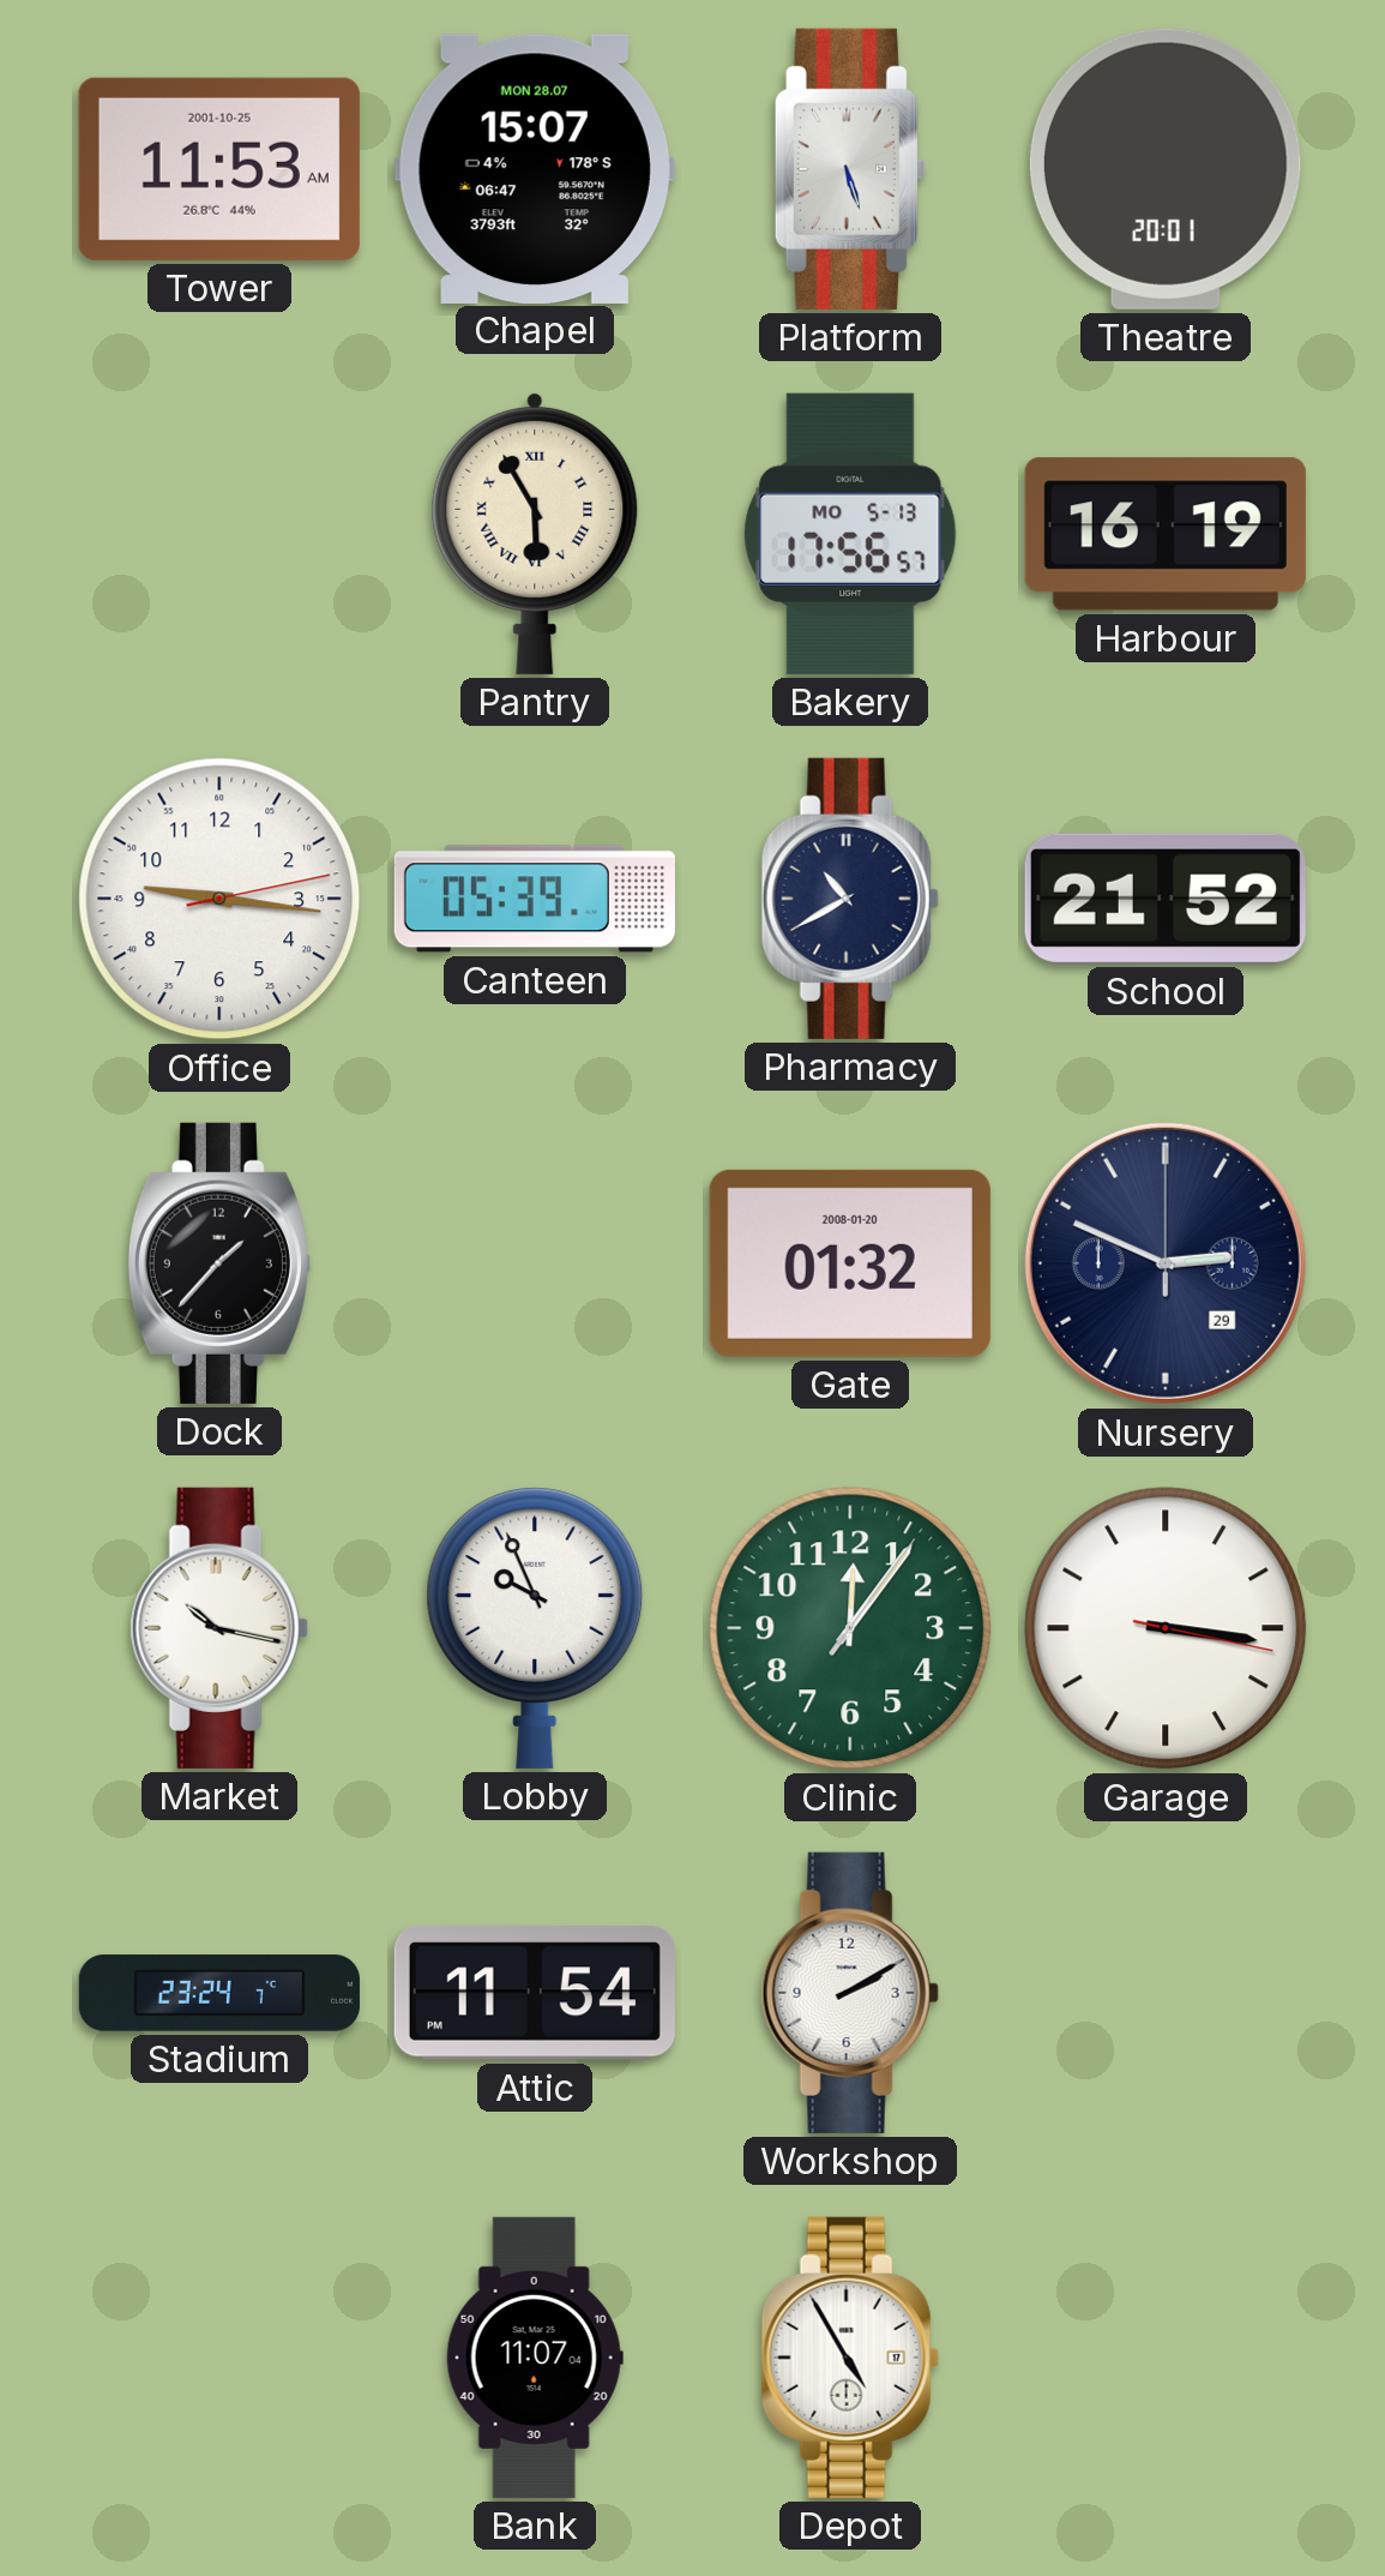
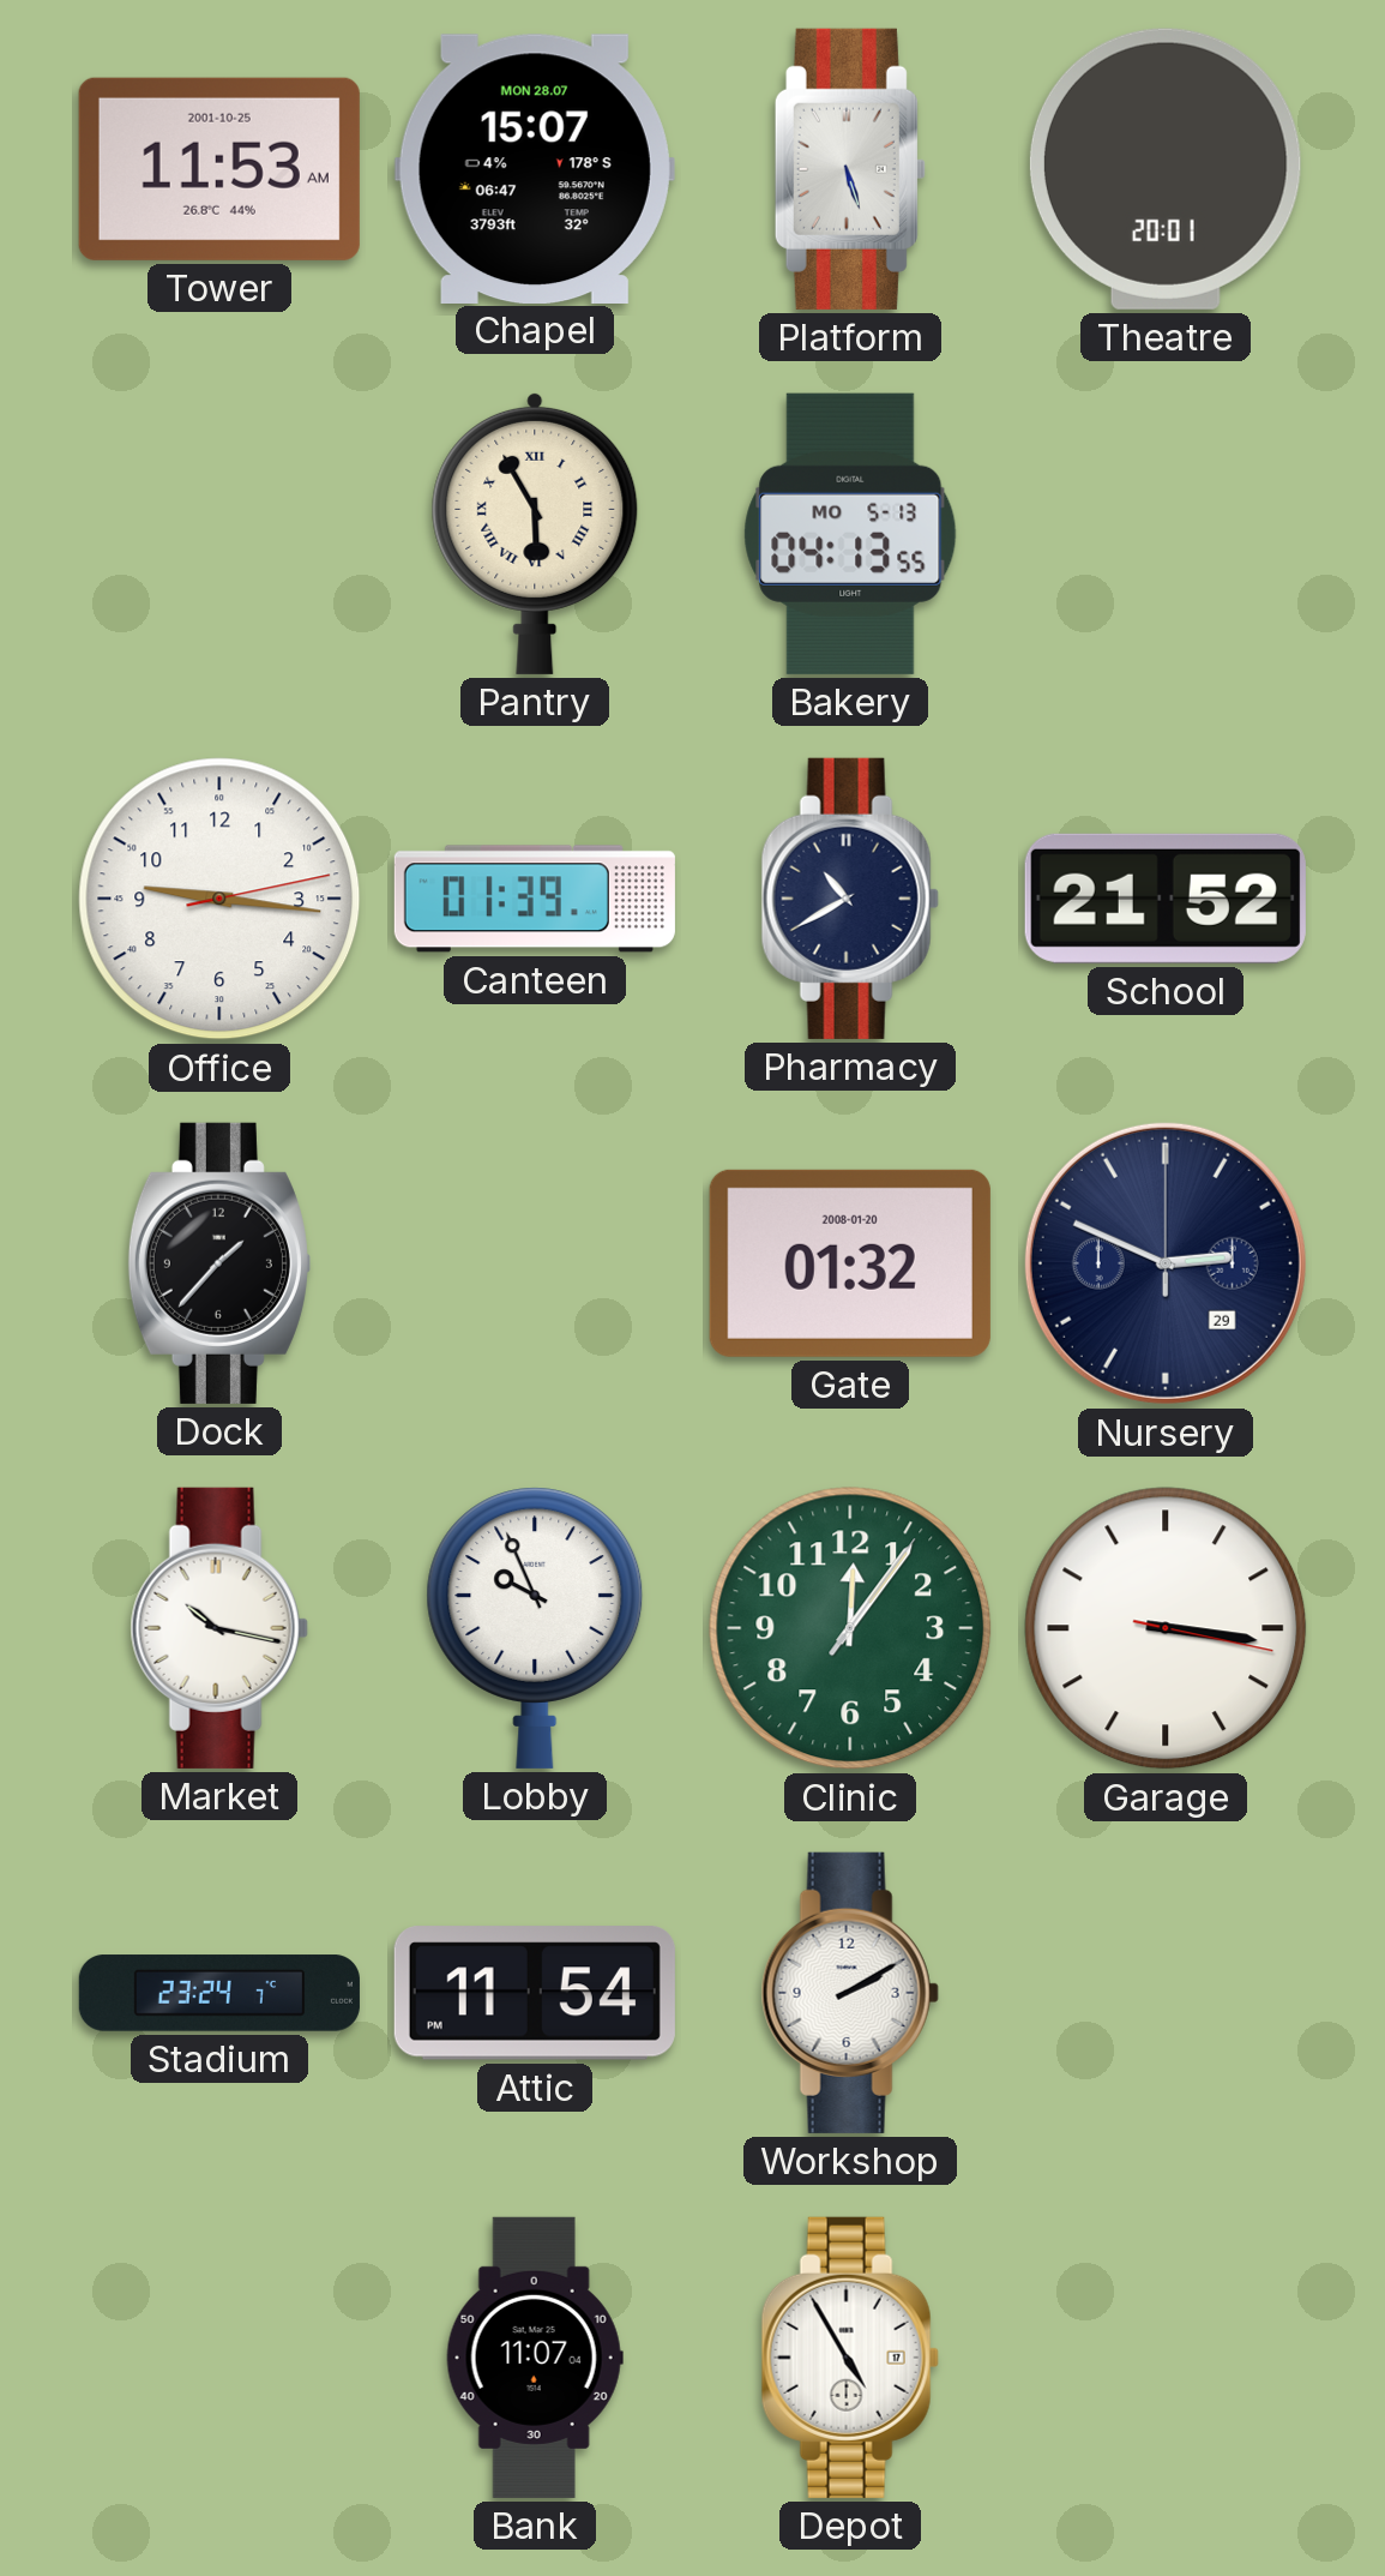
Bakery: 17:56 -> 04:13 (850, 534)
Harbour: 16:19 -> none (1166, 534)
Canteen: 05:39 -> 01:39 (535, 899)
